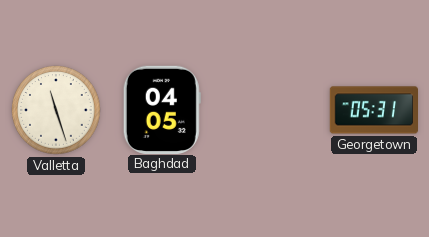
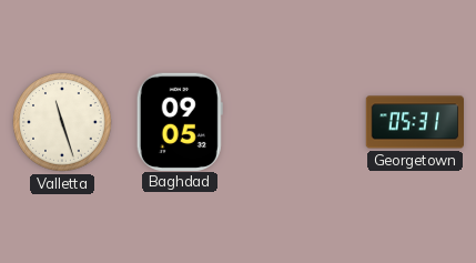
Baghdad: 04:05 -> 09:05 (180, 121)
